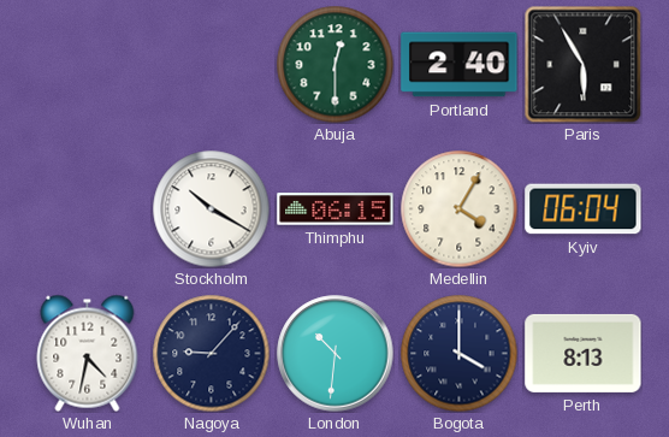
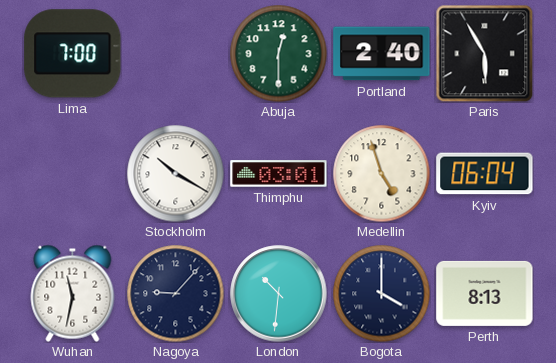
Lima: none -> 7:00 (73, 54)
Thimphu: 06:15 -> 03:01 (279, 174)
Medellin: 4:05 -> 4:57 (381, 173)
Wuhan: 4:32 -> 11:32 (73, 293)
